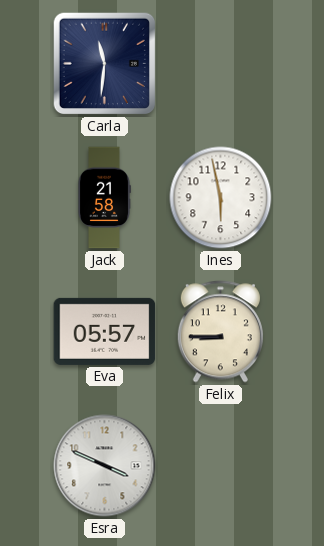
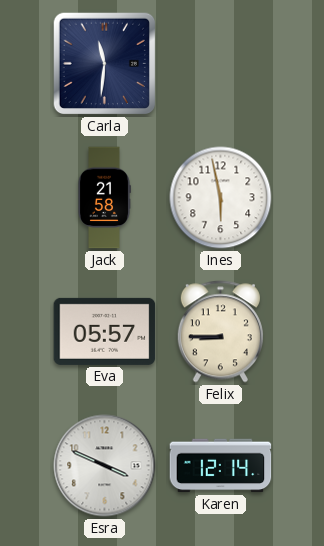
Karen: none -> 12:14 (221, 466)
